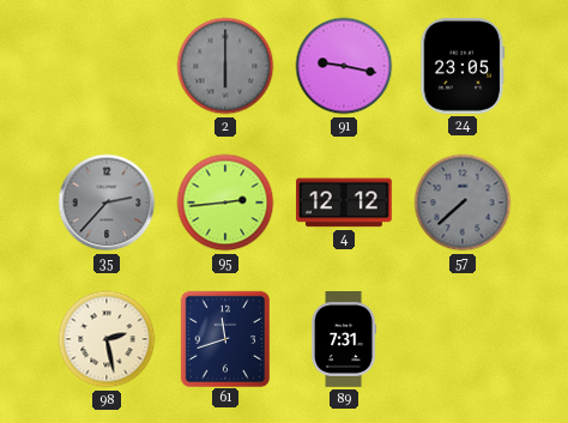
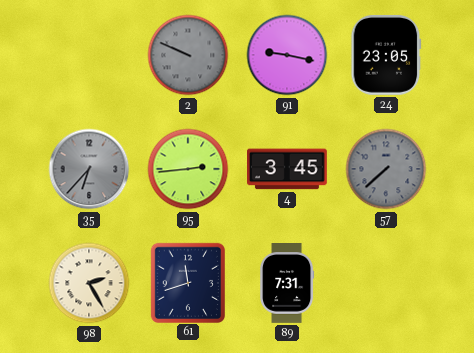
2: 6:00 -> 9:49 (188, 55)
35: 2:37 -> 6:37 (89, 169)
4: 12:12 -> 3:45 (288, 169)
98: 2:28 -> 2:25 (89, 283)
